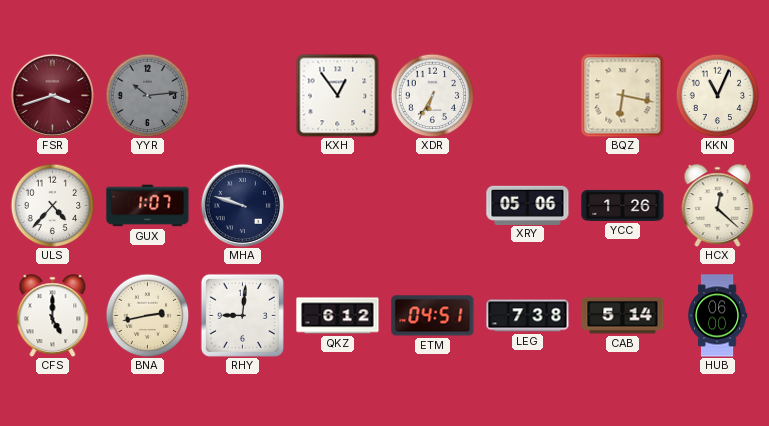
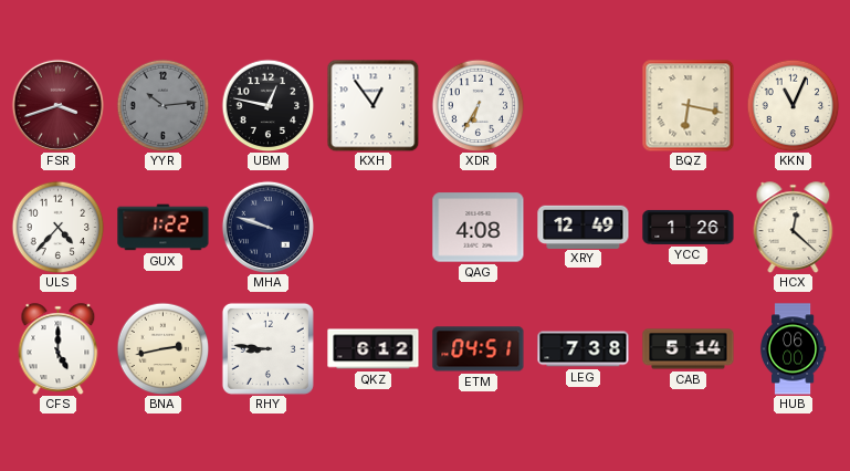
UBM: none -> 12:47 (267, 105)
GUX: 1:07 -> 1:22 (164, 228)
QAG: none -> 4:08 (479, 228)
XRY: 05:06 -> 12:49 (584, 227)
RHY: 9:01 -> 8:46 (267, 348)
